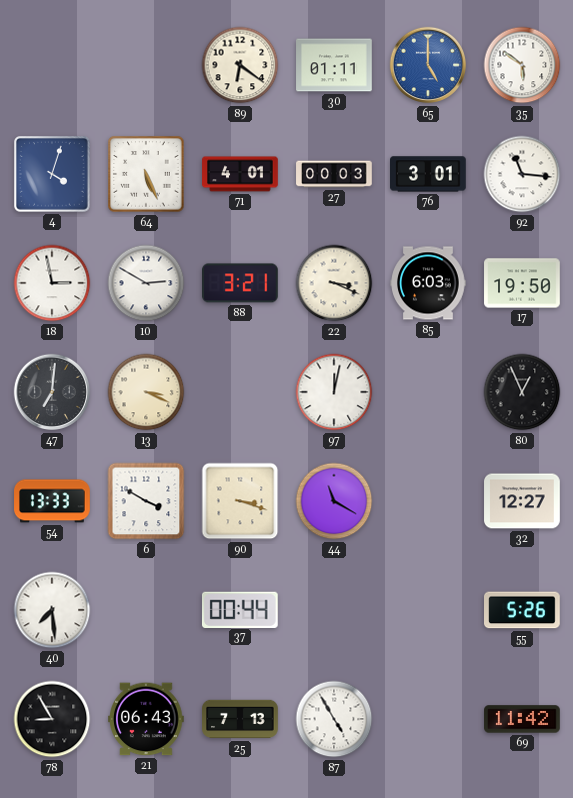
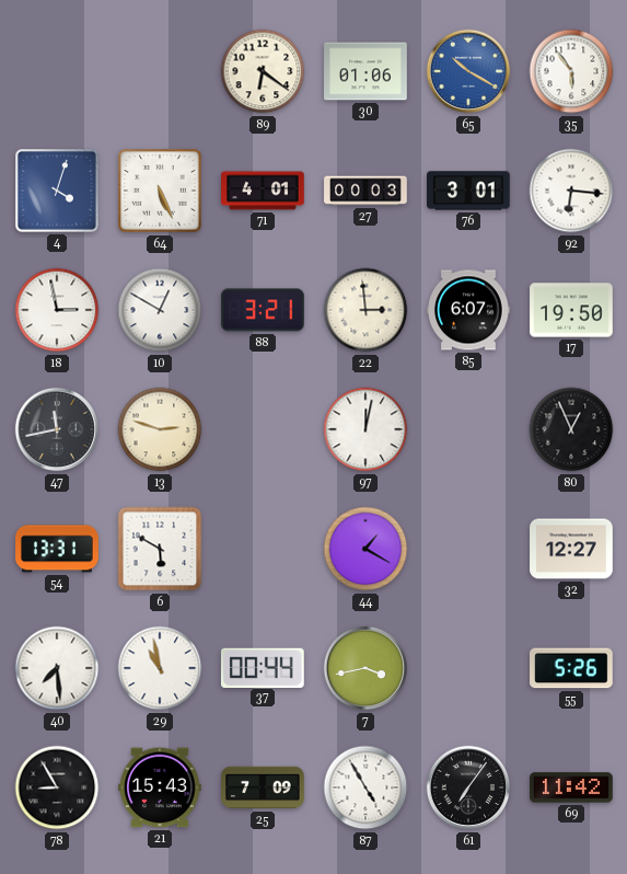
30: 01:11 -> 01:06 (365, 71)
65: 5:00 -> 10:20 (468, 71)
35: 5:51 -> 5:54 (571, 71)
92: 11:16 -> 6:16 (571, 191)
10: 2:50 -> 12:50 (160, 310)
22: 3:19 -> 2:59 (365, 310)
85: 6:03 -> 6:07 (468, 310)
47: 7:01 -> 11:43 (57, 429)
13: 3:19 -> 2:48 (160, 429)
54: 13:33 -> 13:31 (57, 549)
6: 3:50 -> 5:50 (160, 549)
90: 3:18 -> none (240, 501)
44: 11:20 -> 1:20 (365, 549)
29: none -> 10:58 (160, 668)
7: none -> 3:43 (365, 668)
21: 06:43 -> 15:43 (161, 787)
25: 7:13 -> 7:09 (263, 787)
61: none -> 7:06 (468, 787)
